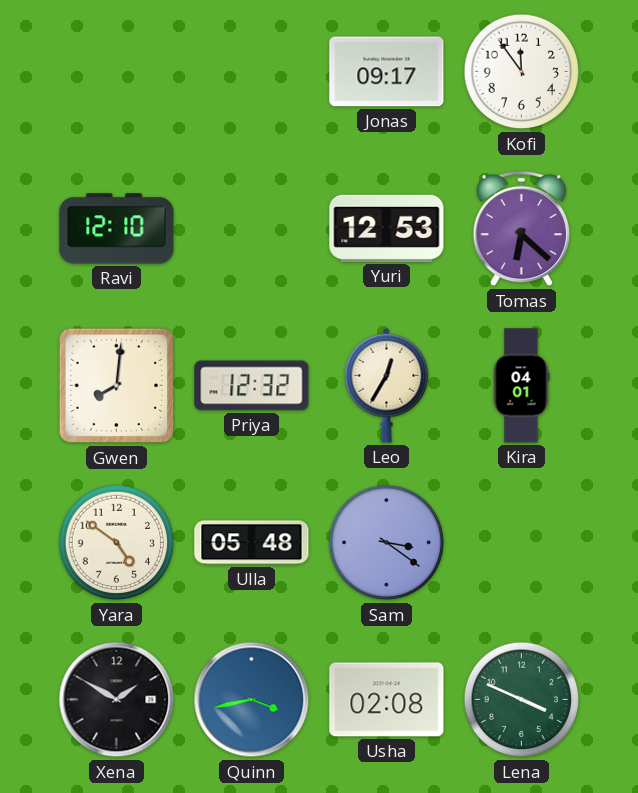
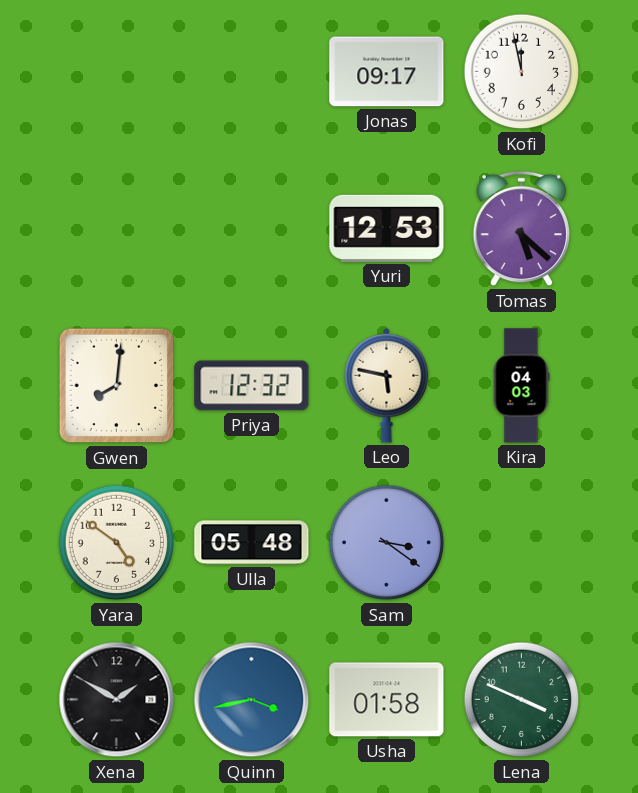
Kofi: 11:54 -> 11:58 (522, 72)
Ravi: 12:10 -> none (117, 229)
Tomas: 6:22 -> 5:22 (522, 229)
Leo: 12:35 -> 5:47 (387, 385)
Kira: 04:01 -> 04:03 (521, 386)
Usha: 02:08 -> 01:58 (387, 700)
